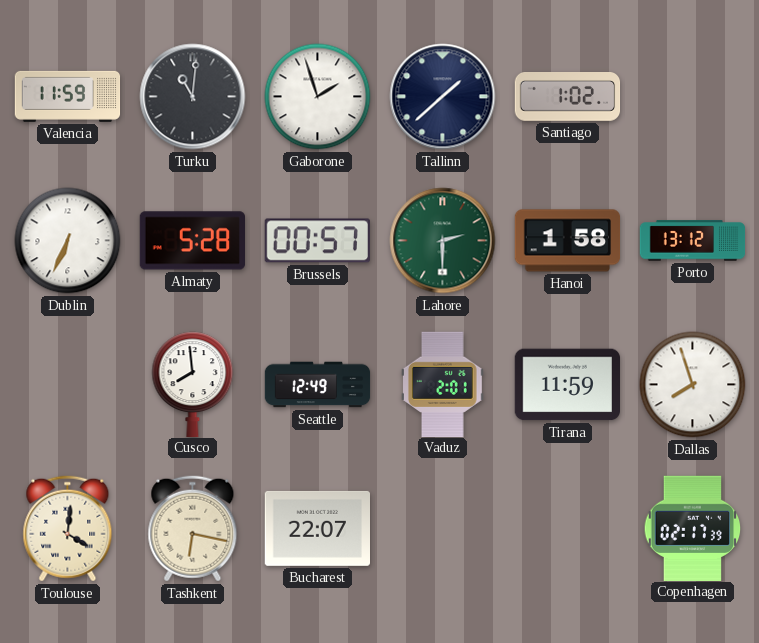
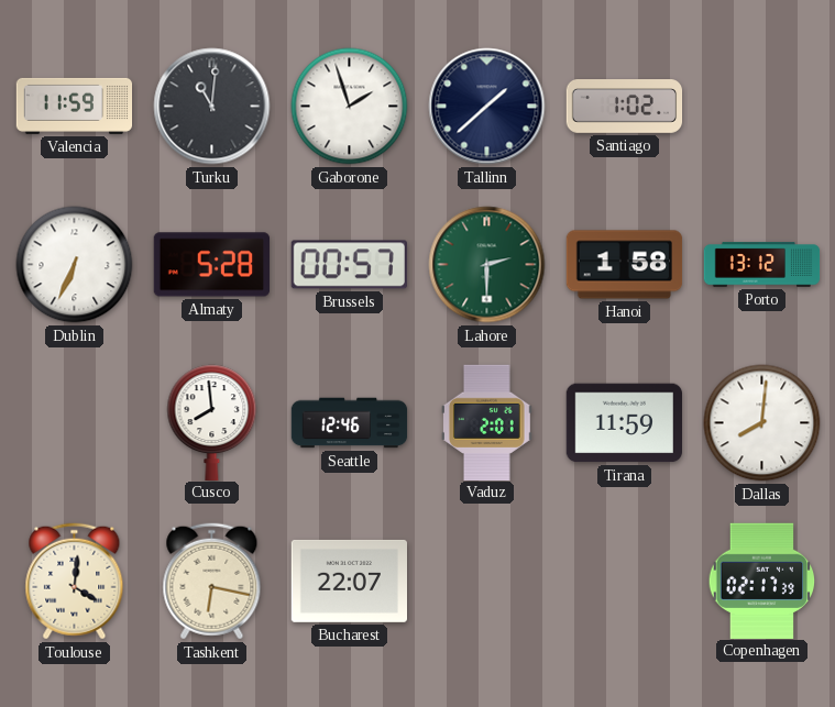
Seattle: 12:49 -> 12:46 (350, 423)
Dallas: 7:57 -> 8:01 (762, 423)
